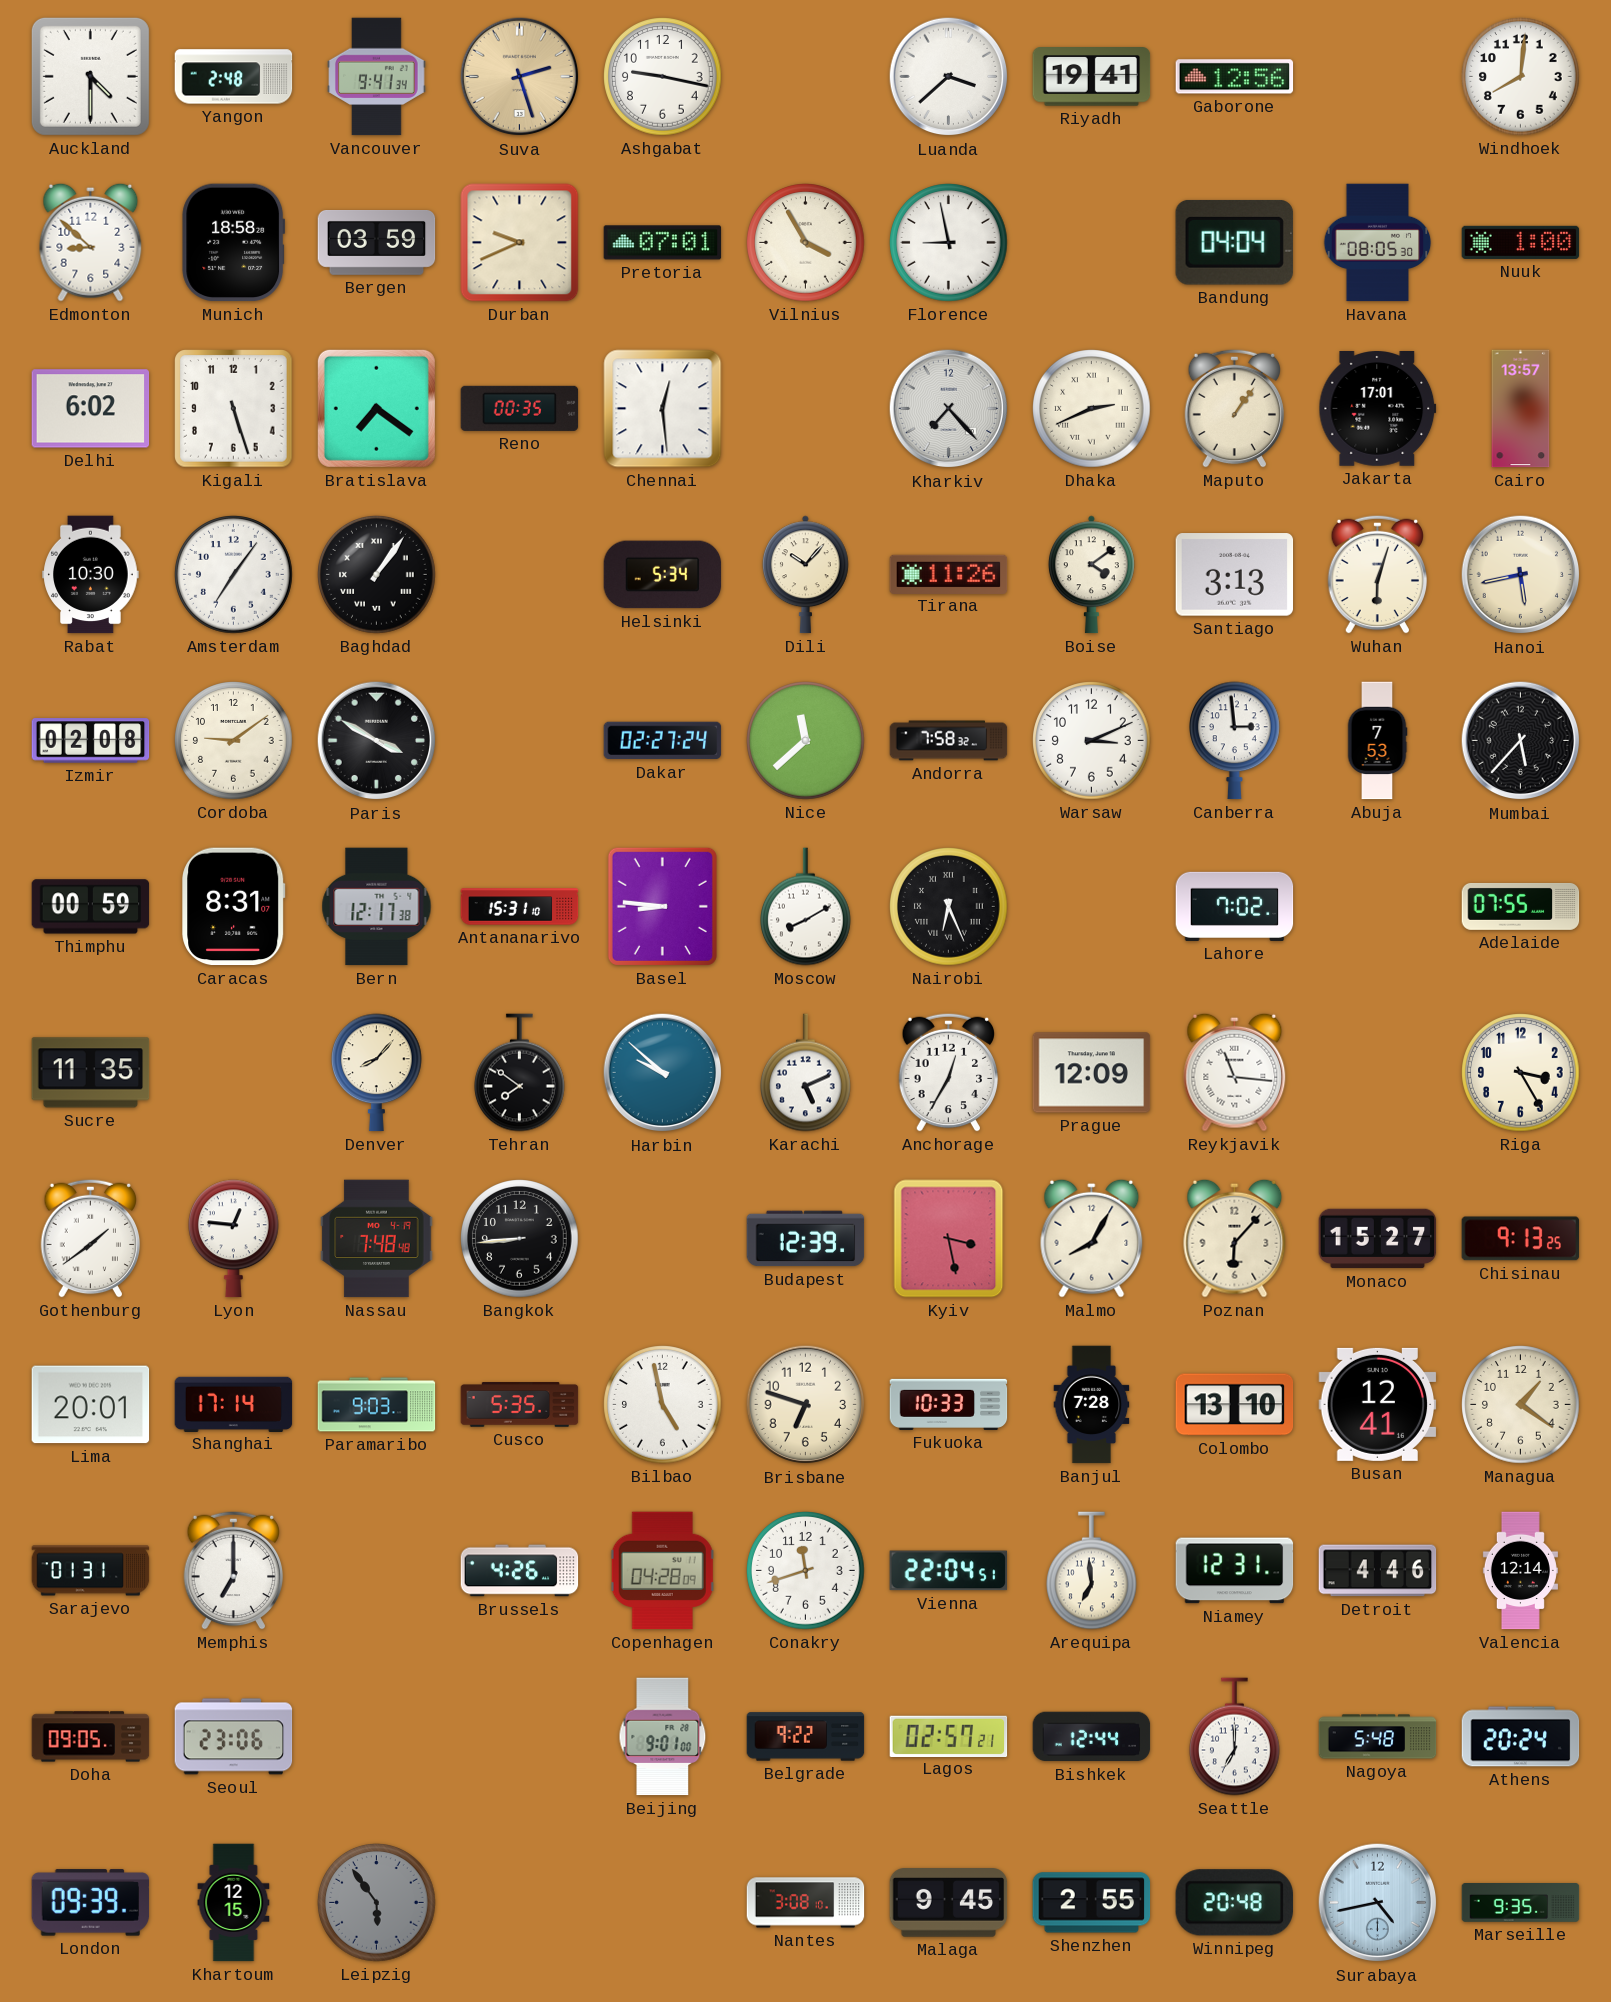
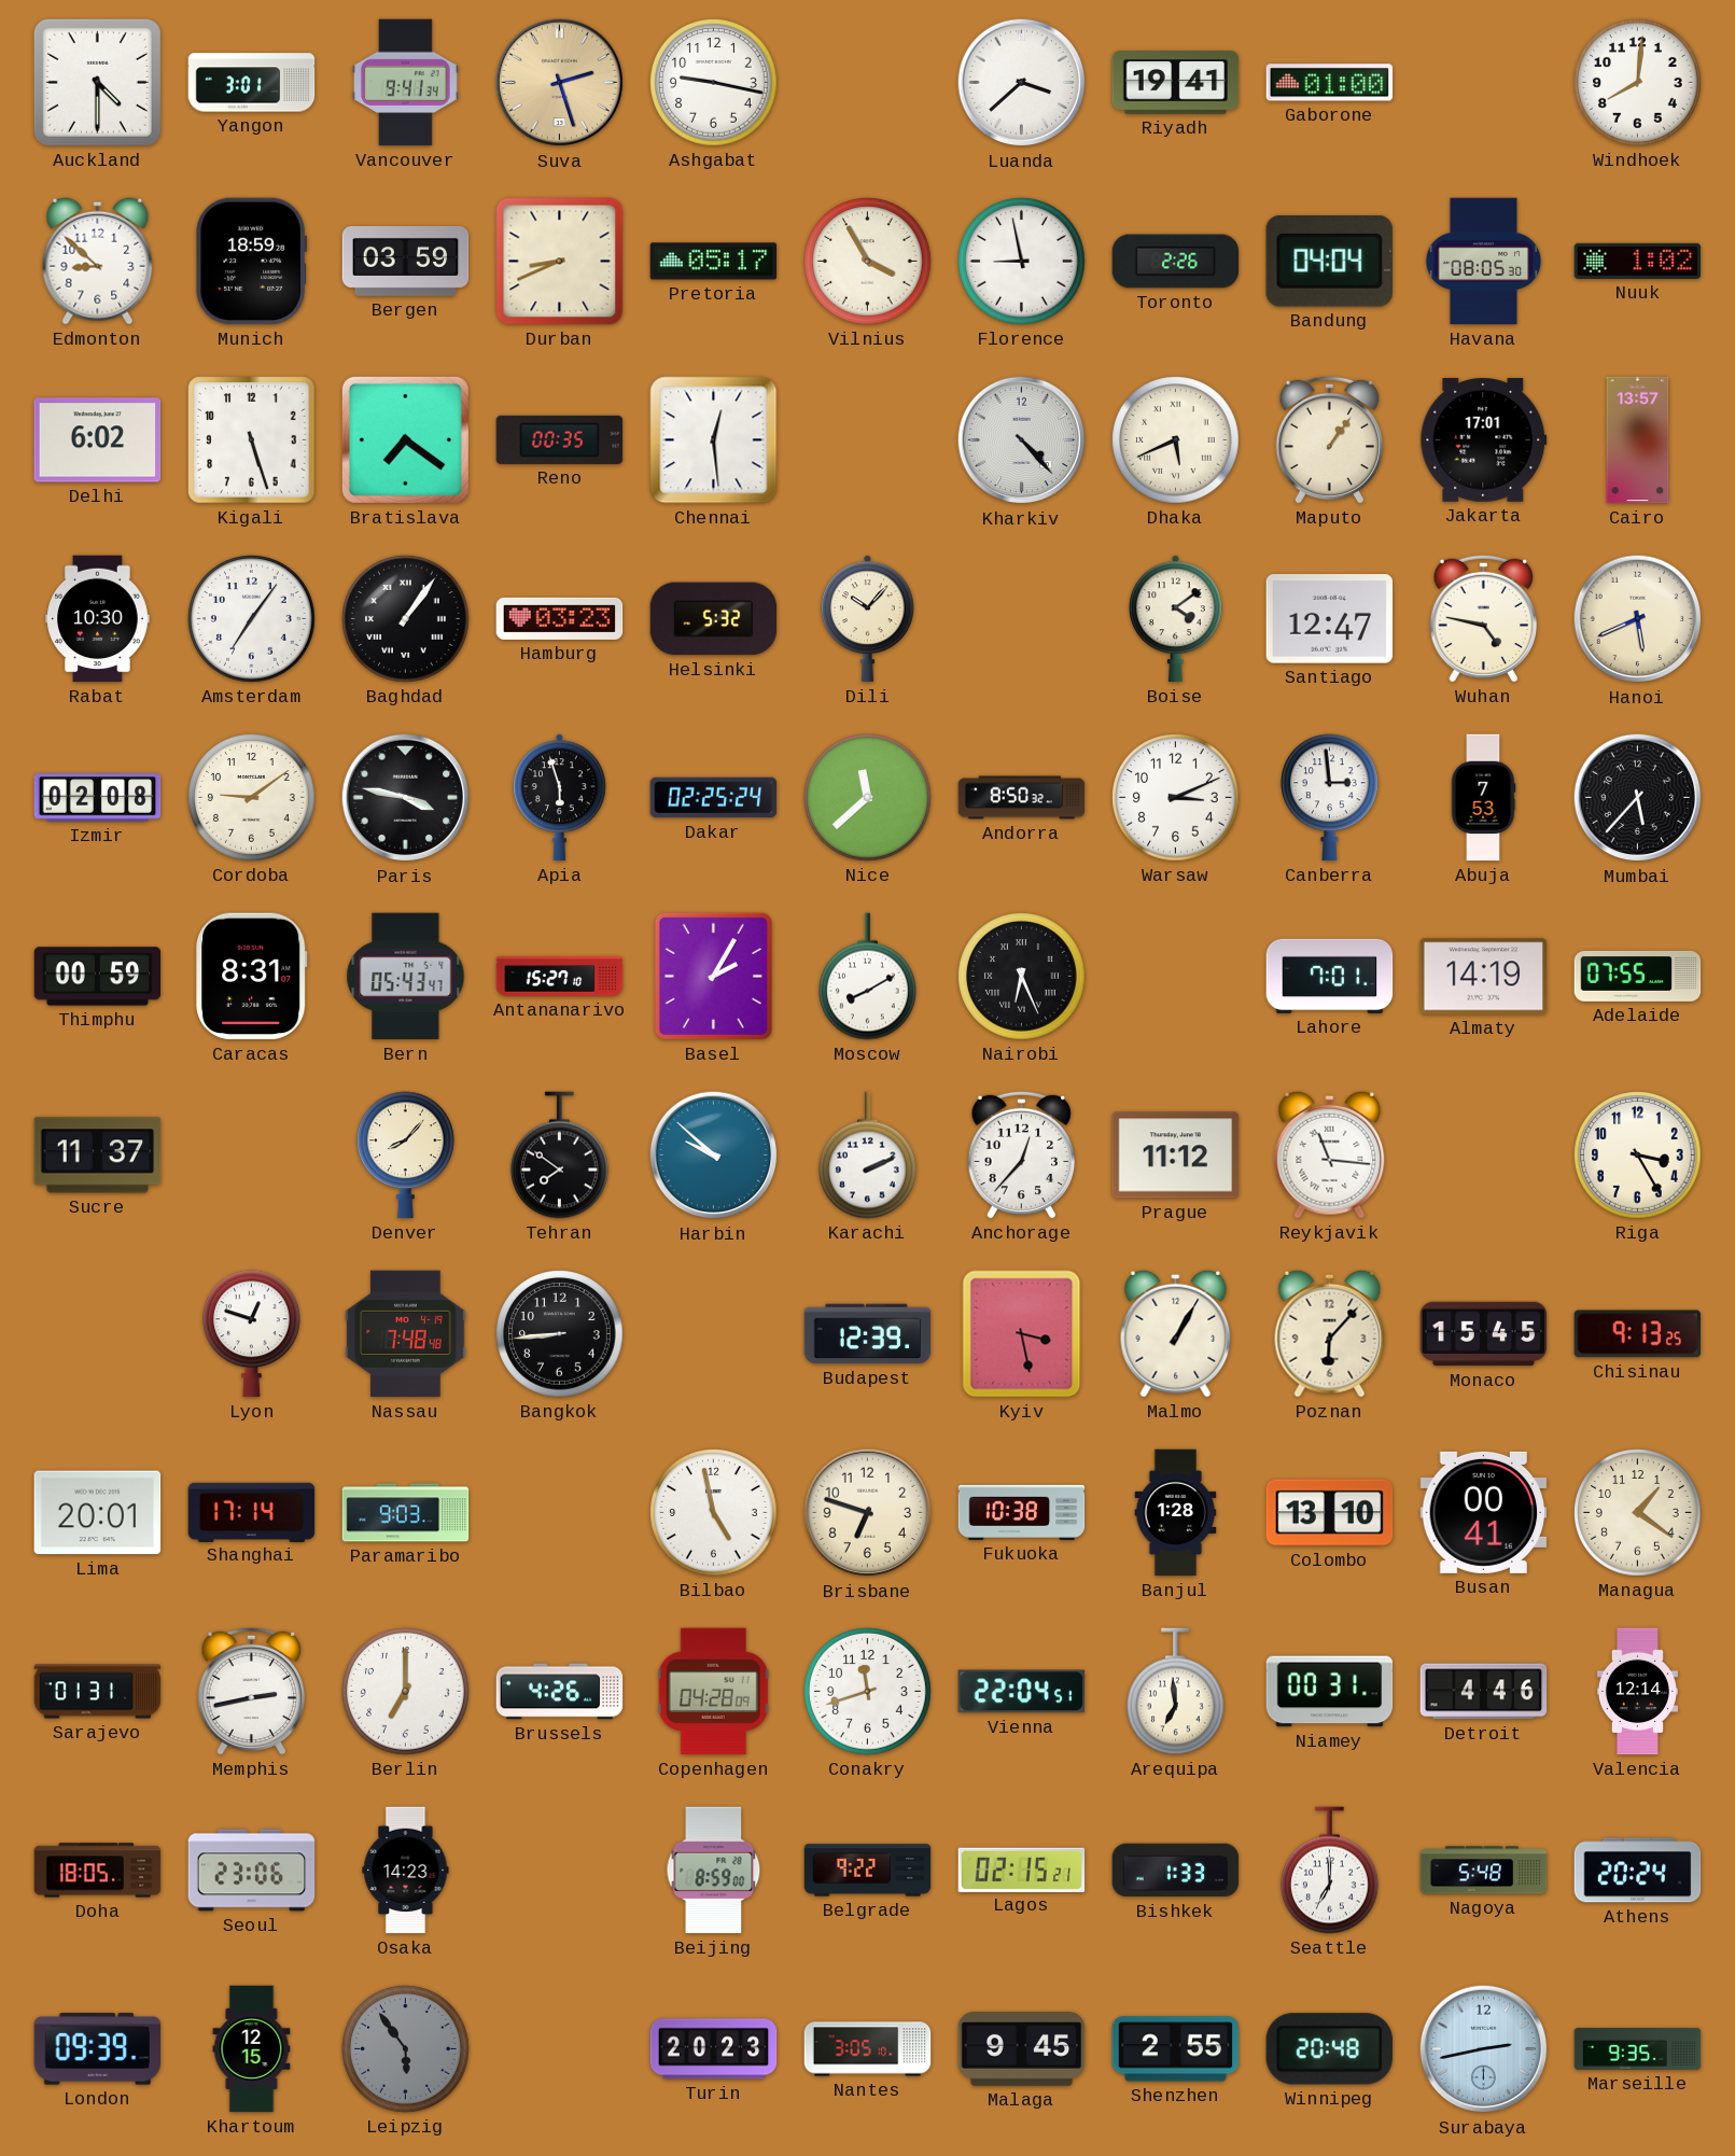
Yangon: 2:48 -> 3:01 (252, 83)
Gaborone: 12:56 -> 01:00 (1330, 83)
Munich: 18:58 -> 18:59 (252, 262)
Durban: 9:41 -> 8:41 (560, 262)
Pretoria: 07:01 -> 05:17 (714, 262)
Toronto: none -> 2:26 (1176, 262)
Nuuk: 1:00 -> 1:02 (1638, 261)
Kharkiv: 7:23 -> 4:23 (1022, 440)
Dhaka: 2:41 -> 5:41 (1176, 440)
Hamburg: none -> 03:23 (560, 618)
Helsinki: 5:34 -> 5:32 (714, 619)
Tirana: 11:26 -> none (949, 574)
Santiago: 3:13 -> 12:47 (1330, 619)
Wuhan: 6:03 -> 4:47 (1484, 618)
Hanoi: 5:43 -> 5:41 (1638, 619)
Paris: 3:50 -> 3:47 (406, 798)
Apia: none -> 5:57 (559, 798)
Dakar: 02:27 -> 02:25 (714, 798)
Andorra: 7:58 -> 8:50 (1022, 798)
Bern: 12:17 -> 05:43 (406, 977)
Antananarivo: 15:31 -> 15:27 (560, 977)
Basel: 8:46 -> 2:05 (713, 976)
Lahore: 7:02 -> 7:01 (1330, 976)
Almaty: none -> 14:19 (1484, 977)
Sucre: 11:35 -> 11:37 (98, 1156)
Karachi: 5:11 -> 2:11 (868, 1156)
Anchorage: 12:35 -> 12:37 (1022, 1154)
Prague: 12:09 -> 11:12 (1176, 1156)
Gothenburg: 1:39 -> none (91, 1238)
Lyon: 12:46 -> 12:48 (252, 1334)
Malmo: 8:05 -> 1:05 (1176, 1333)
Monaco: 15:27 -> 15:45 (1484, 1334)
Cusco: 5:35 -> none (520, 1405)
Fukuoka: 10:33 -> 10:38 (1022, 1512)
Banjul: 7:28 -> 1:28 (1176, 1513)
Busan: 12:41 -> 00:41 (1484, 1512)
Memphis: 7:00 -> 2:43 (252, 1691)
Berlin: none -> 7:00 (406, 1692)
Niamey: 12:31 -> 00:31 (1330, 1692)
Doha: 09:05 -> 18:05 (98, 1871)
Osaka: none -> 14:23 (406, 1871)
Beijing: 9:01 -> 8:59 (714, 1871)
Lagos: 02:57 -> 02:15 (1022, 1870)
Bishkek: 12:44 -> 1:33 (1176, 1871)
Turin: none -> 20:23 (714, 2049)
Nantes: 3:08 -> 3:05 (868, 2049)
Surabaya: 4:43 -> 2:43 (1484, 2049)
